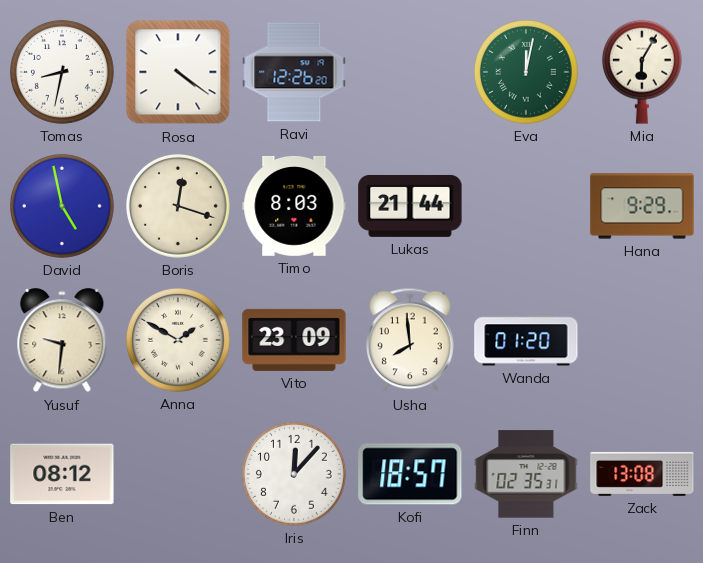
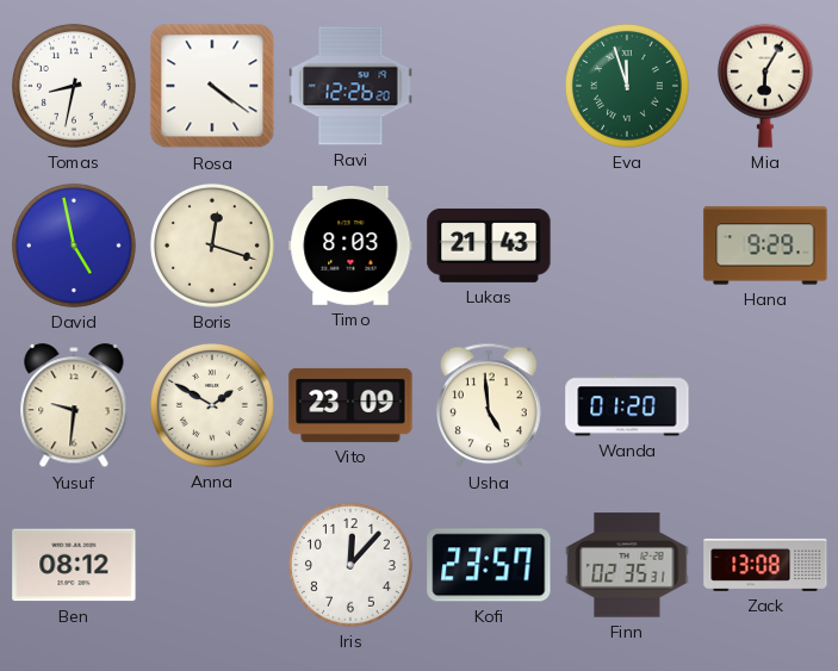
Eva: 12:02 -> 11:57 (627, 86)
Lukas: 21:44 -> 21:43 (489, 246)
Usha: 7:59 -> 4:59 (489, 405)
Kofi: 18:57 -> 23:57 (489, 565)
